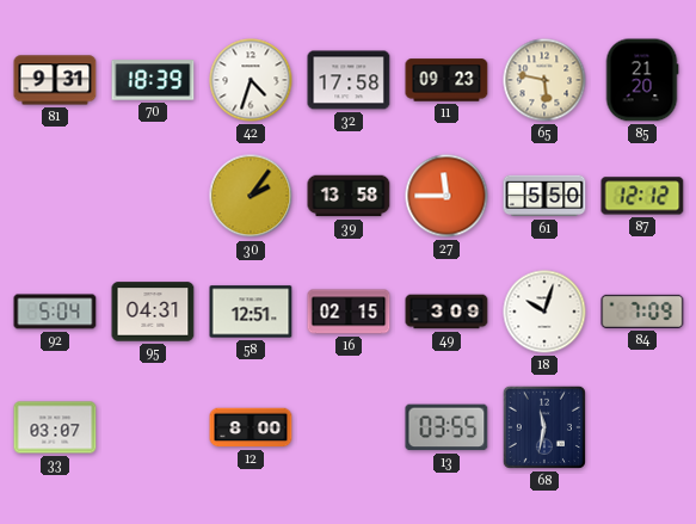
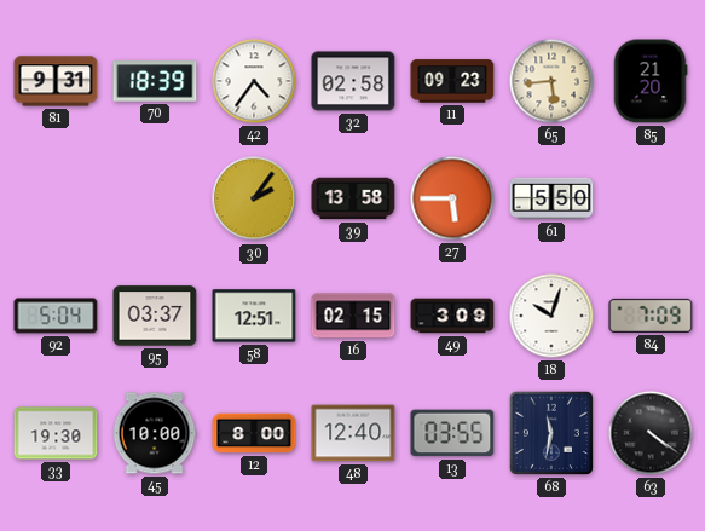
42: 4:33 -> 4:36 (254, 81)
32: 17:58 -> 02:58 (353, 81)
65: 5:47 -> 5:44 (551, 81)
27: 11:45 -> 5:45 (452, 198)
87: 12:12 -> none (642, 196)
95: 04:31 -> 03:37 (155, 316)
33: 03:07 -> 19:30 (56, 433)
45: none -> 10:00 (155, 433)
48: none -> 12:40 (353, 433)
63: none -> 4:21 (651, 433)
